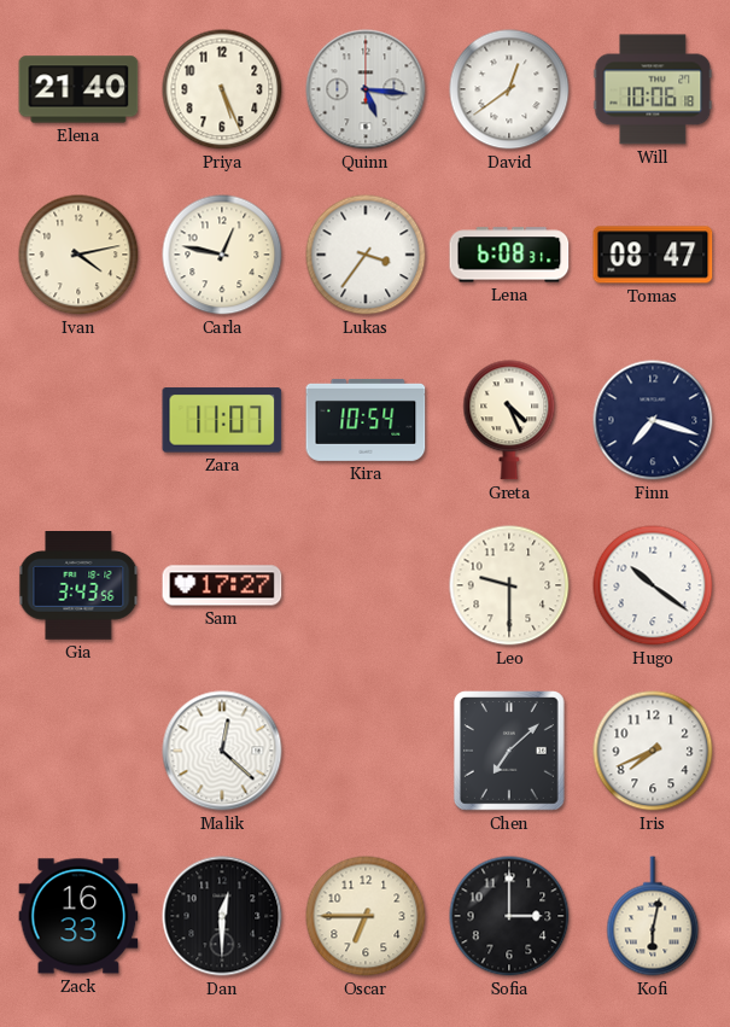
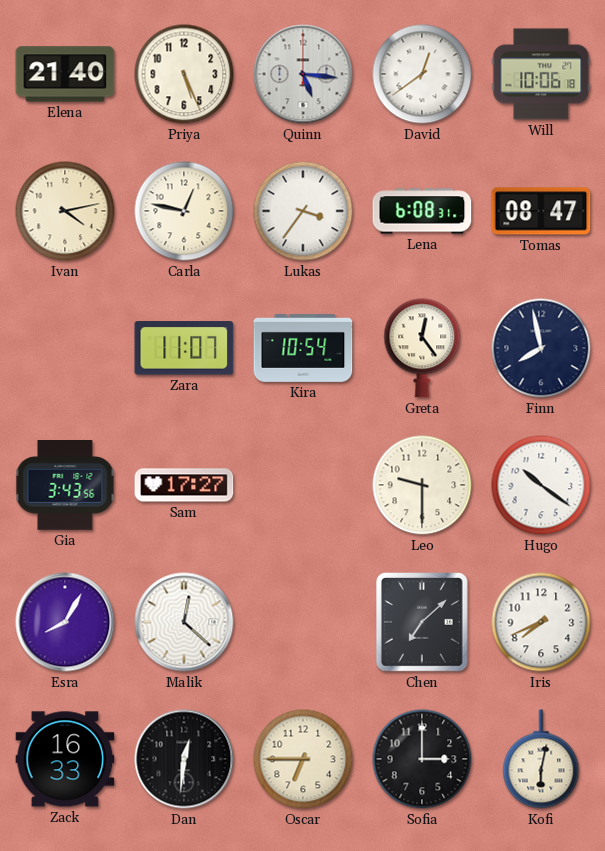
Greta: 4:26 -> 12:24 (422, 348)
Finn: 7:18 -> 7:58 (541, 348)
Esra: none -> 8:05 (65, 622)
Dan: 12:30 -> 12:31 (184, 759)
